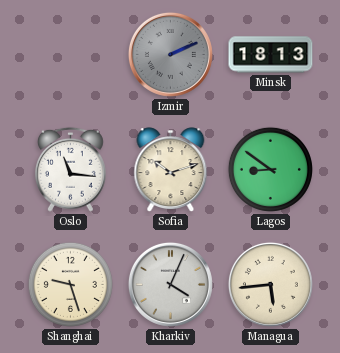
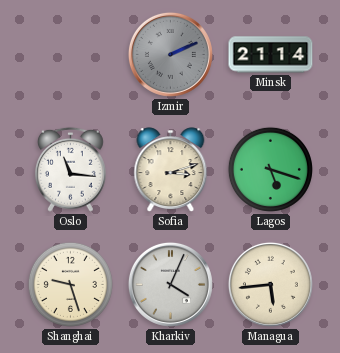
Minsk: 18:13 -> 21:14 (271, 55)
Sofia: 10:12 -> 3:12 (171, 170)
Lagos: 8:51 -> 5:18 (270, 169)
